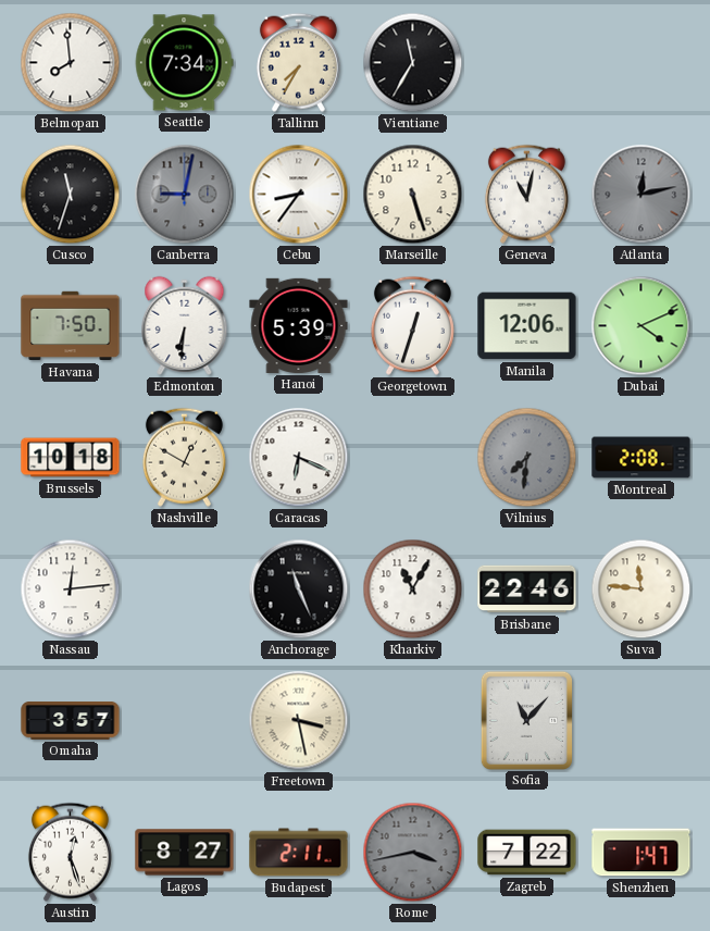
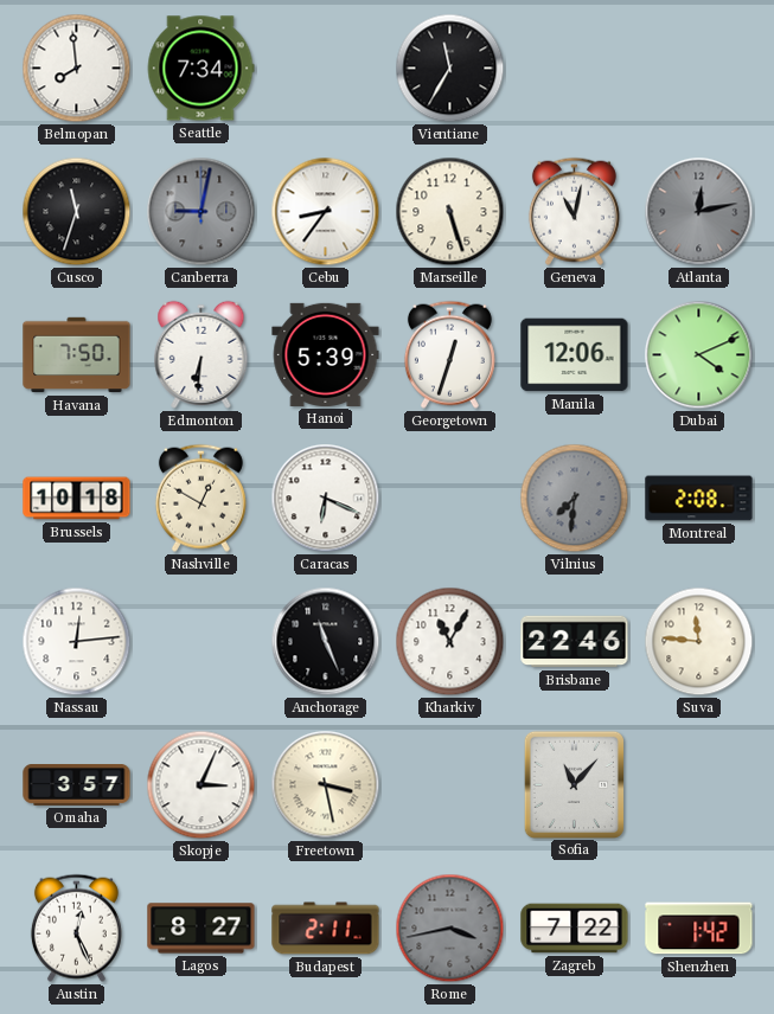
Tallinn: 7:35 -> none (298, 62)
Skopje: none -> 3:04 (202, 785)
Austin: 12:27 -> 12:26 (76, 928)
Shenzhen: 1:47 -> 1:42 (699, 929)
